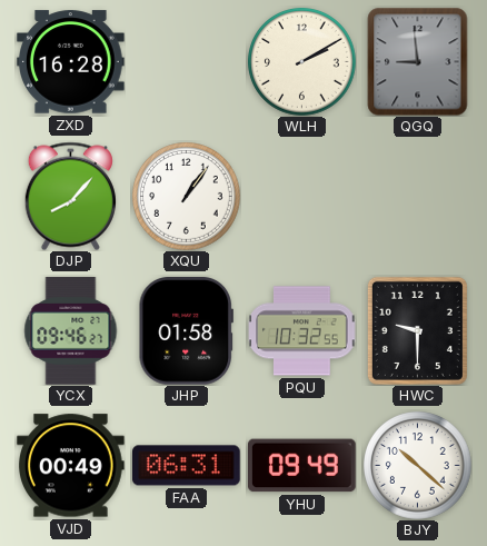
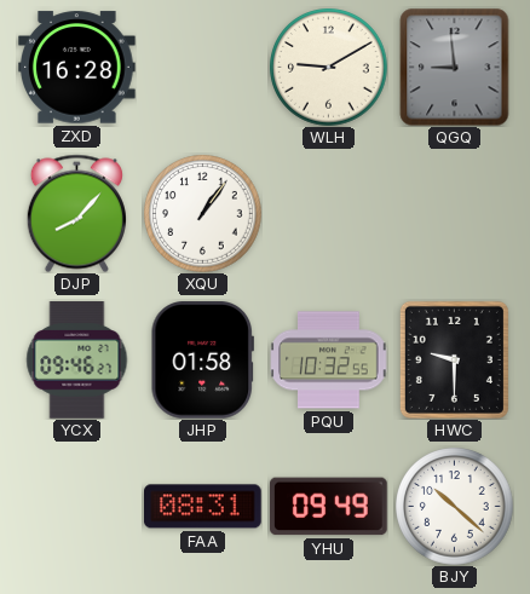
WLH: 2:10 -> 9:10 (329, 68)
VJD: 00:49 -> none (71, 466)
FAA: 06:31 -> 08:31 (203, 507)
